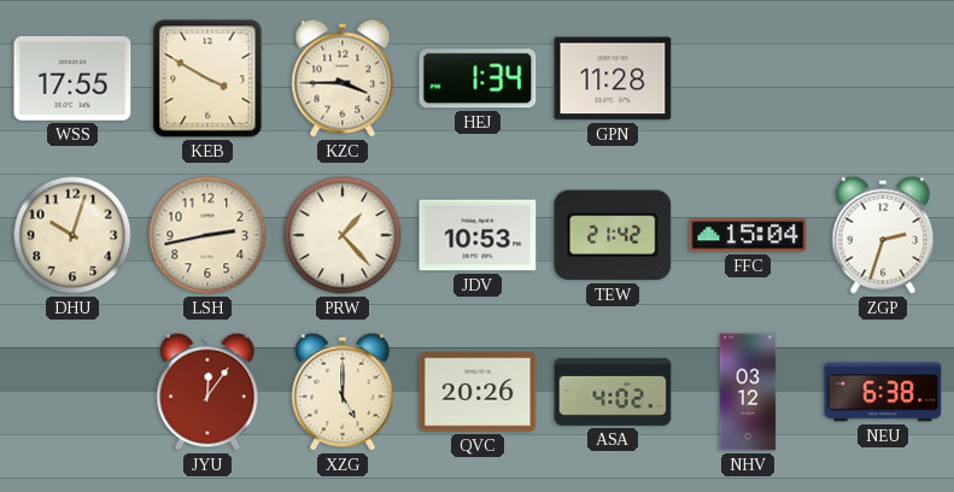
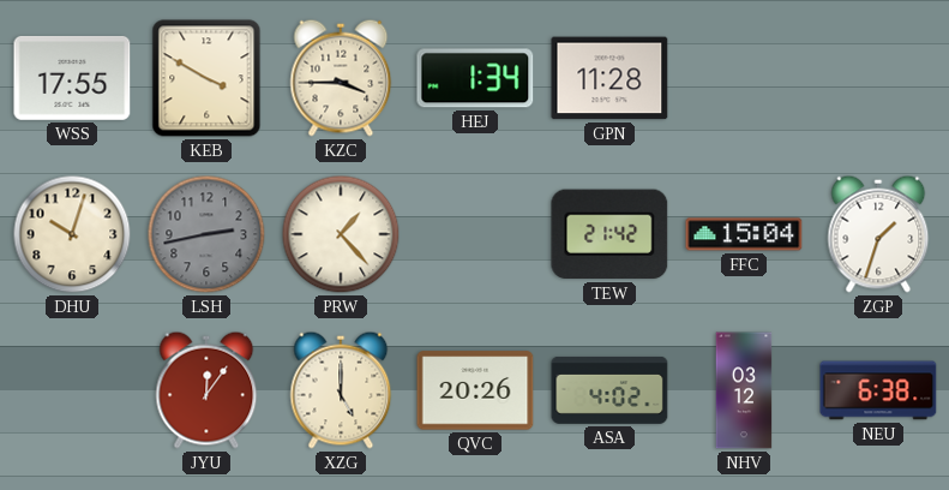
LSH dial: cream -> grey (206, 234)
JDV: 10:53 -> none (478, 235)
ZGP: 2:33 -> 1:33 (878, 234)
